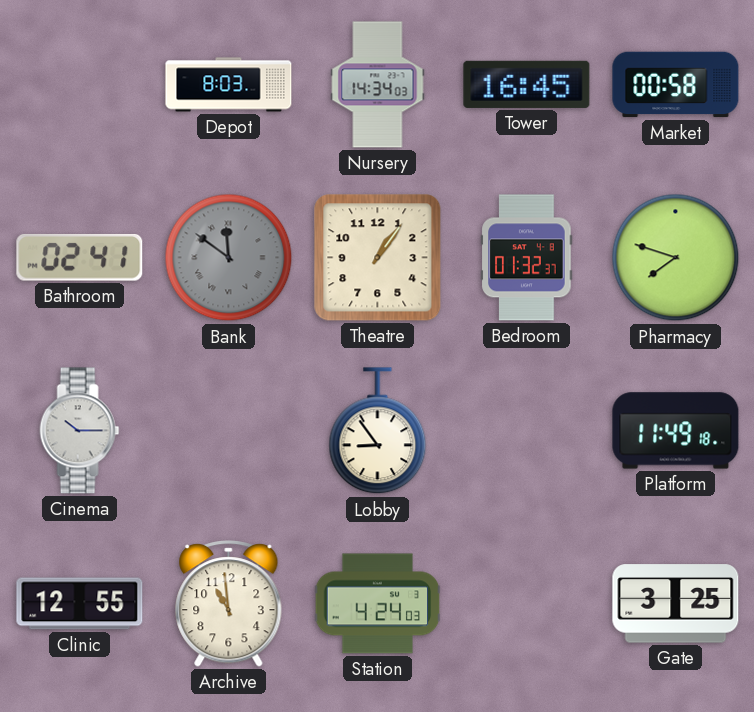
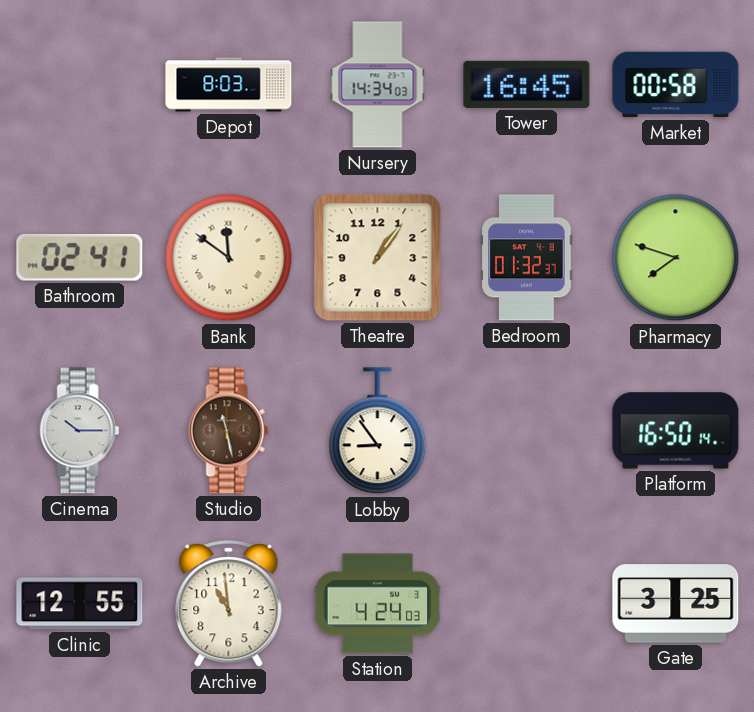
Bank dial: grey -> cream (229, 258)
Studio: none -> 11:28 (229, 431)
Platform: 11:49 -> 16:50 (676, 431)
